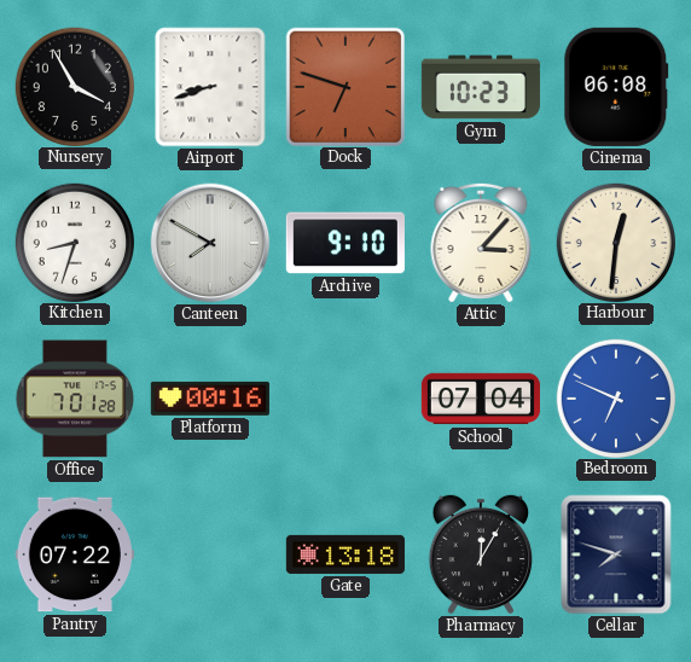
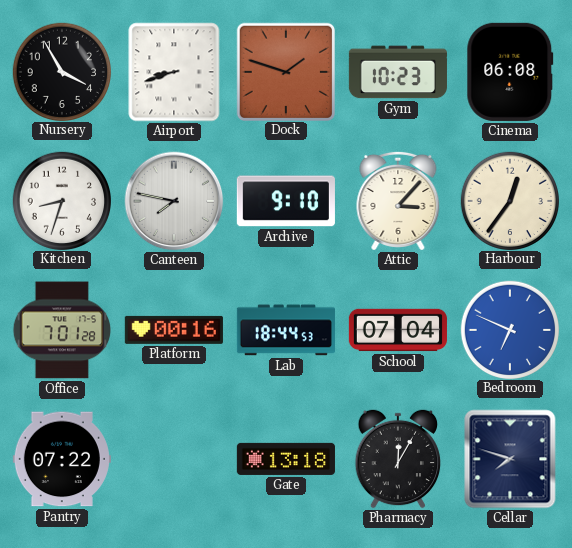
Dock: 6:48 -> 1:48 (285, 71)
Canteen: 7:50 -> 7:47 (174, 201)
Harbour: 12:31 -> 12:36 (509, 200)
Lab: none -> 18:44 (286, 330)
